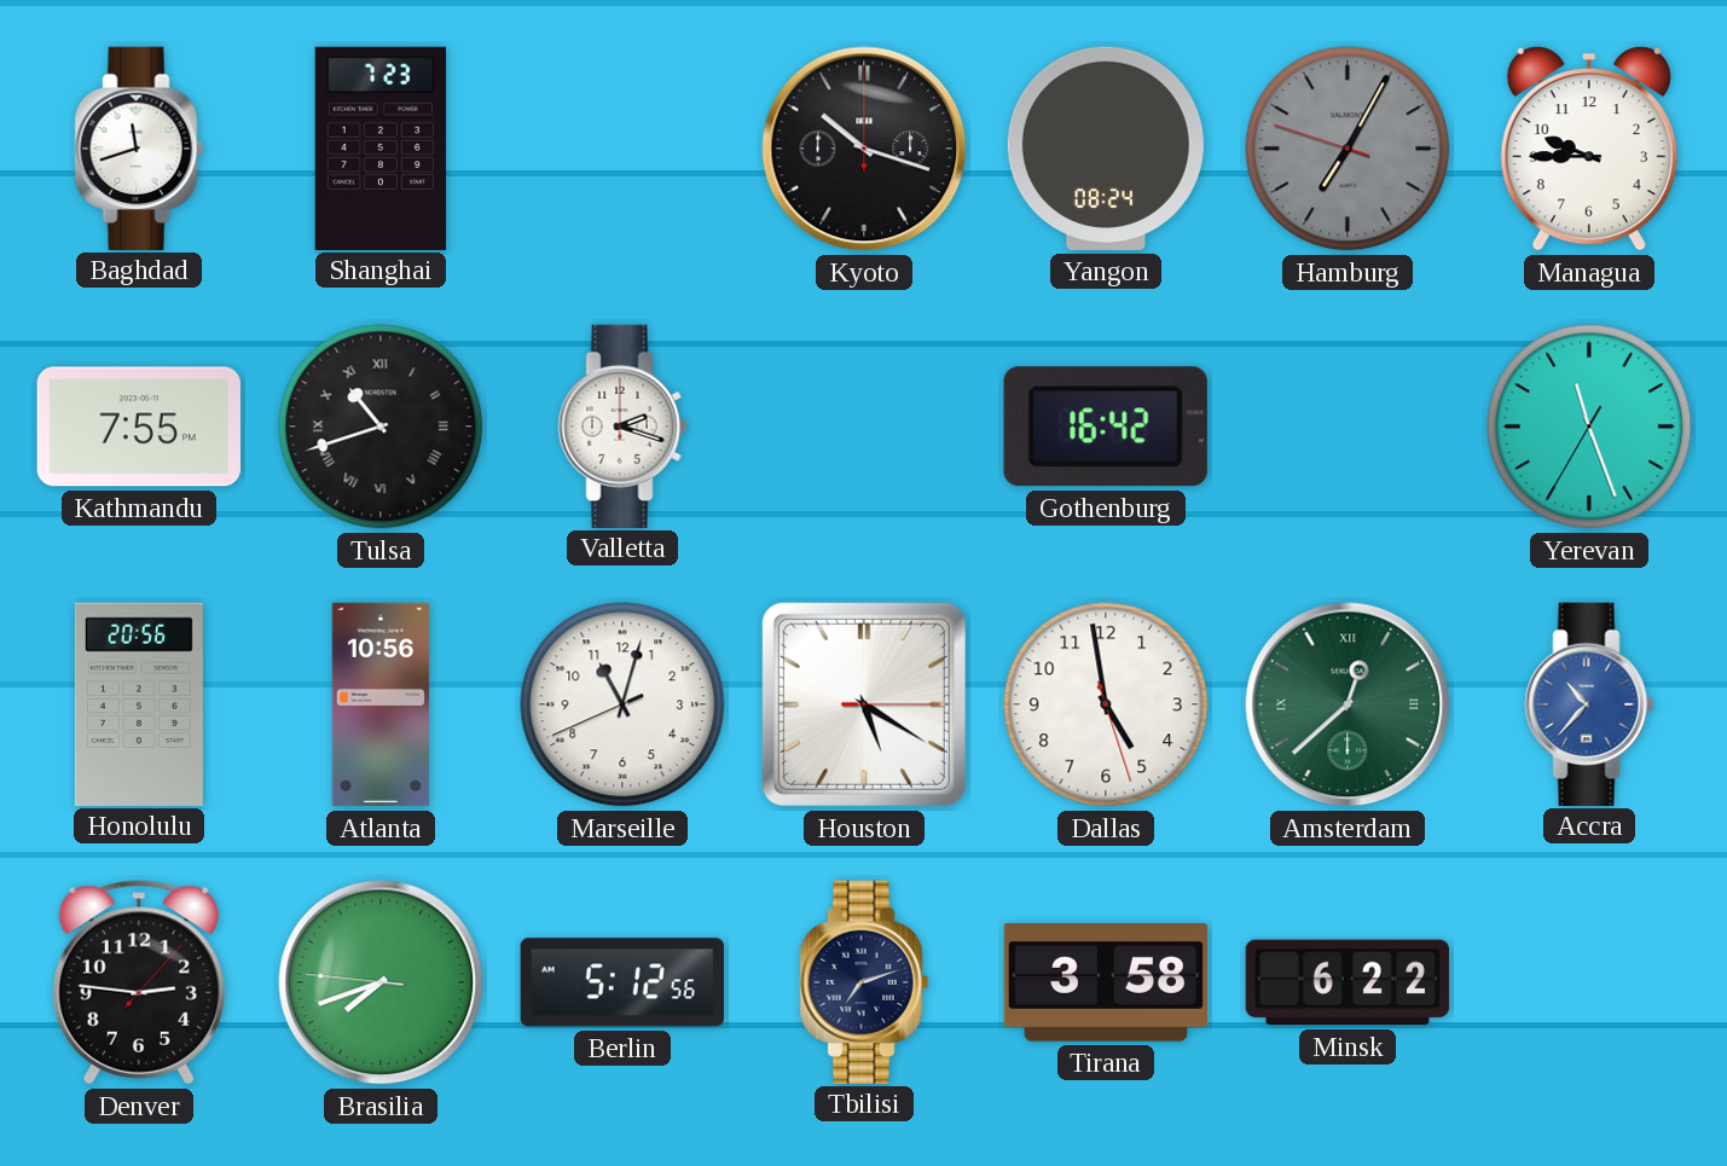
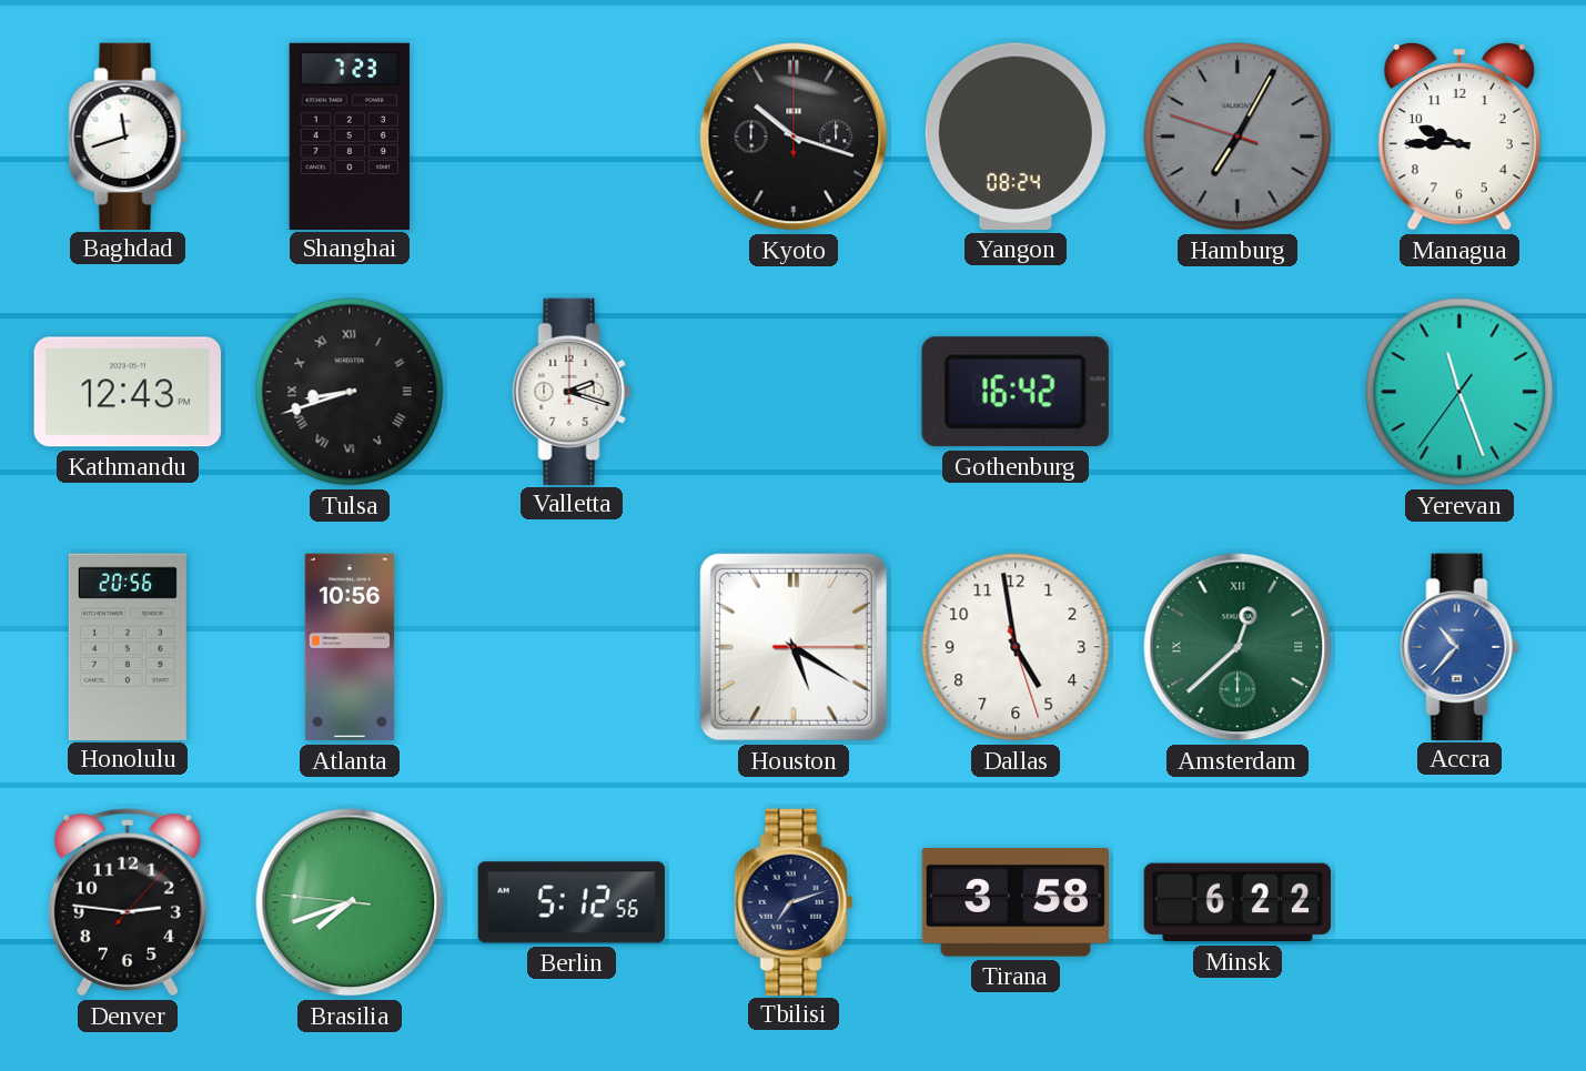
Kathmandu: 7:55 -> 12:43 (128, 392)
Tulsa: 10:42 -> 8:42 (350, 392)
Yerevan: 11:26:35 -> 11:26:36 (1459, 392)
Marseille: 11:02 -> none (622, 704)
